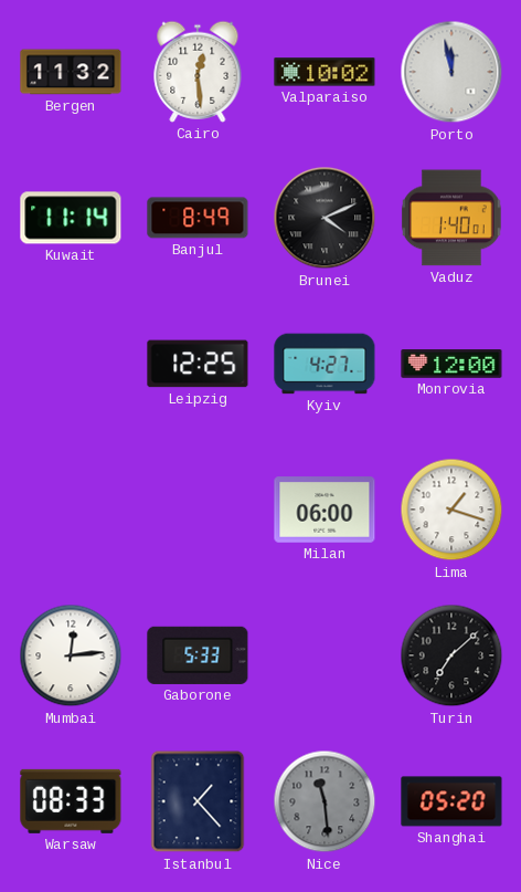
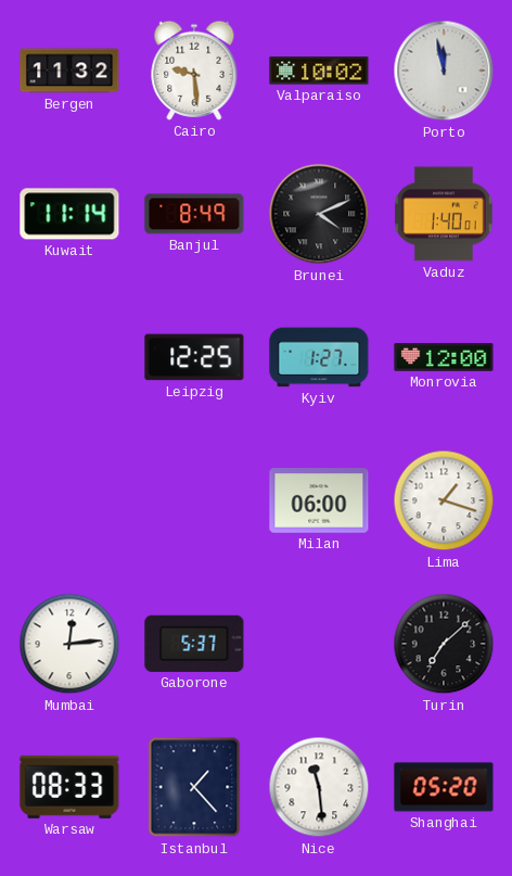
Cairo: 12:29 -> 9:29 (194, 71)
Kyiv: 4:27 -> 1:27 (319, 357)
Gaborone: 5:33 -> 5:37 (194, 644)
Nice dial: grey -> white (319, 787)
